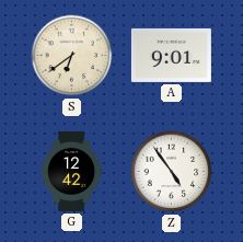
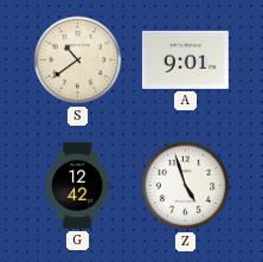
S: 6:39 -> 10:39 (78, 60)
Z: 4:54 -> 4:57 (186, 186)
